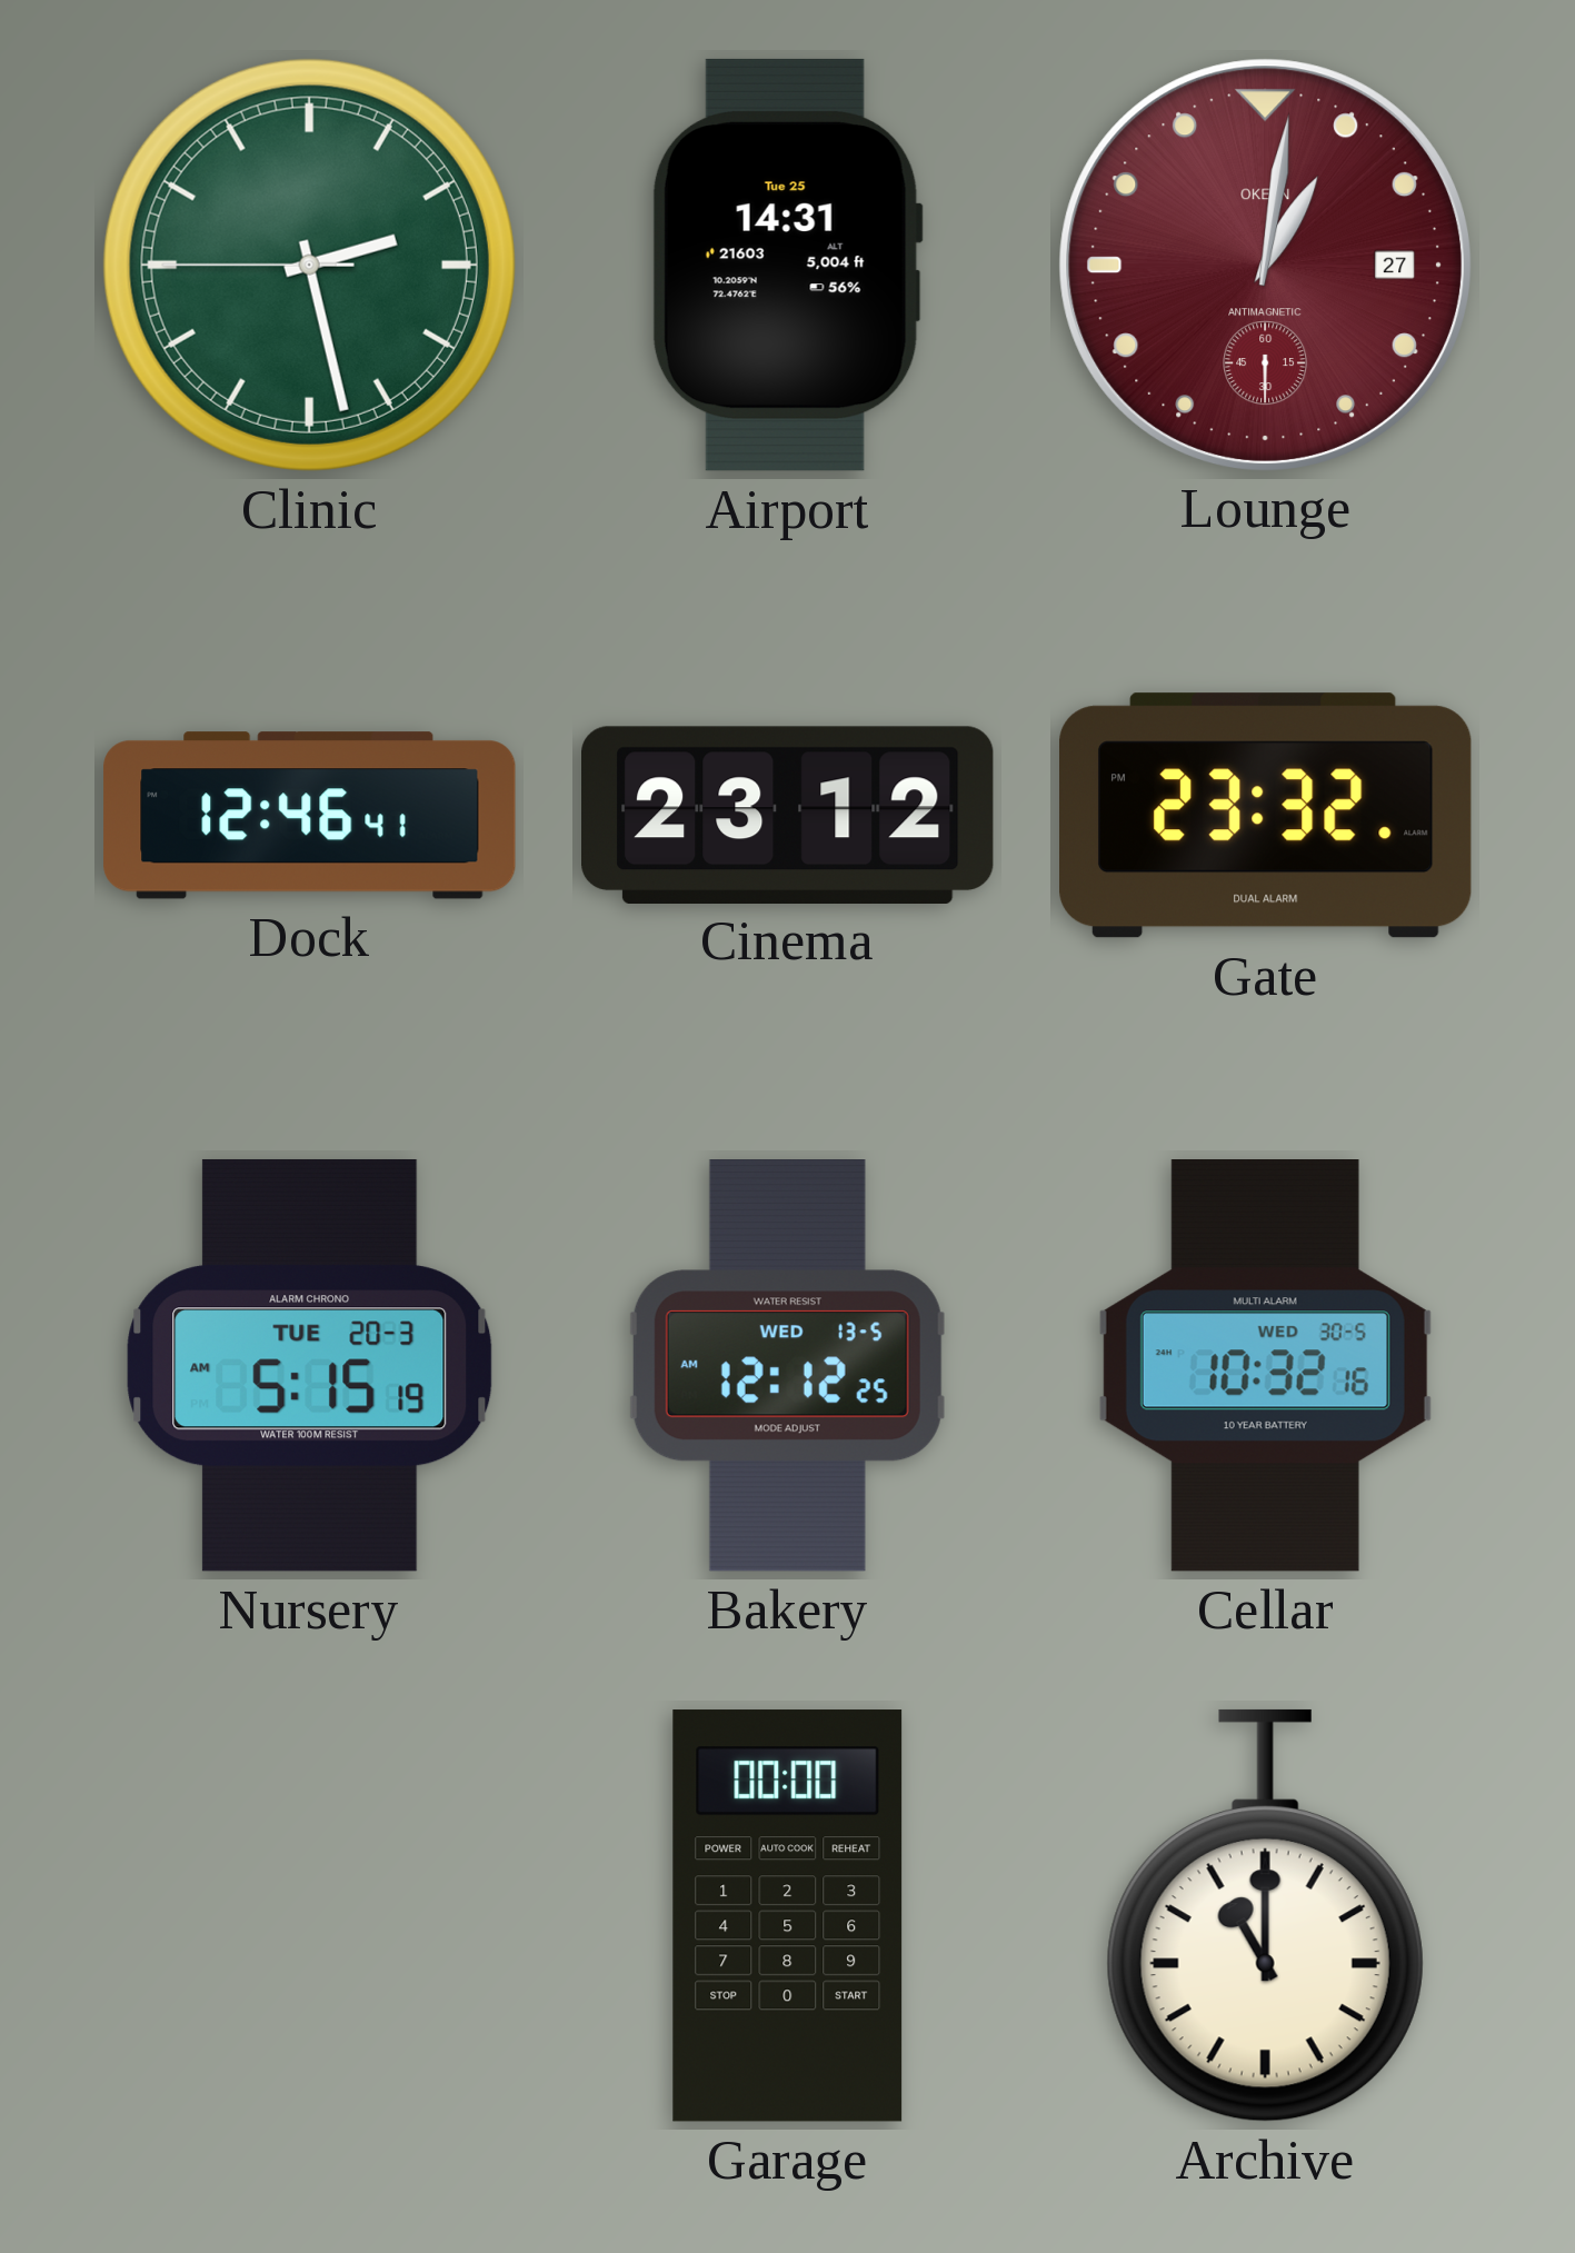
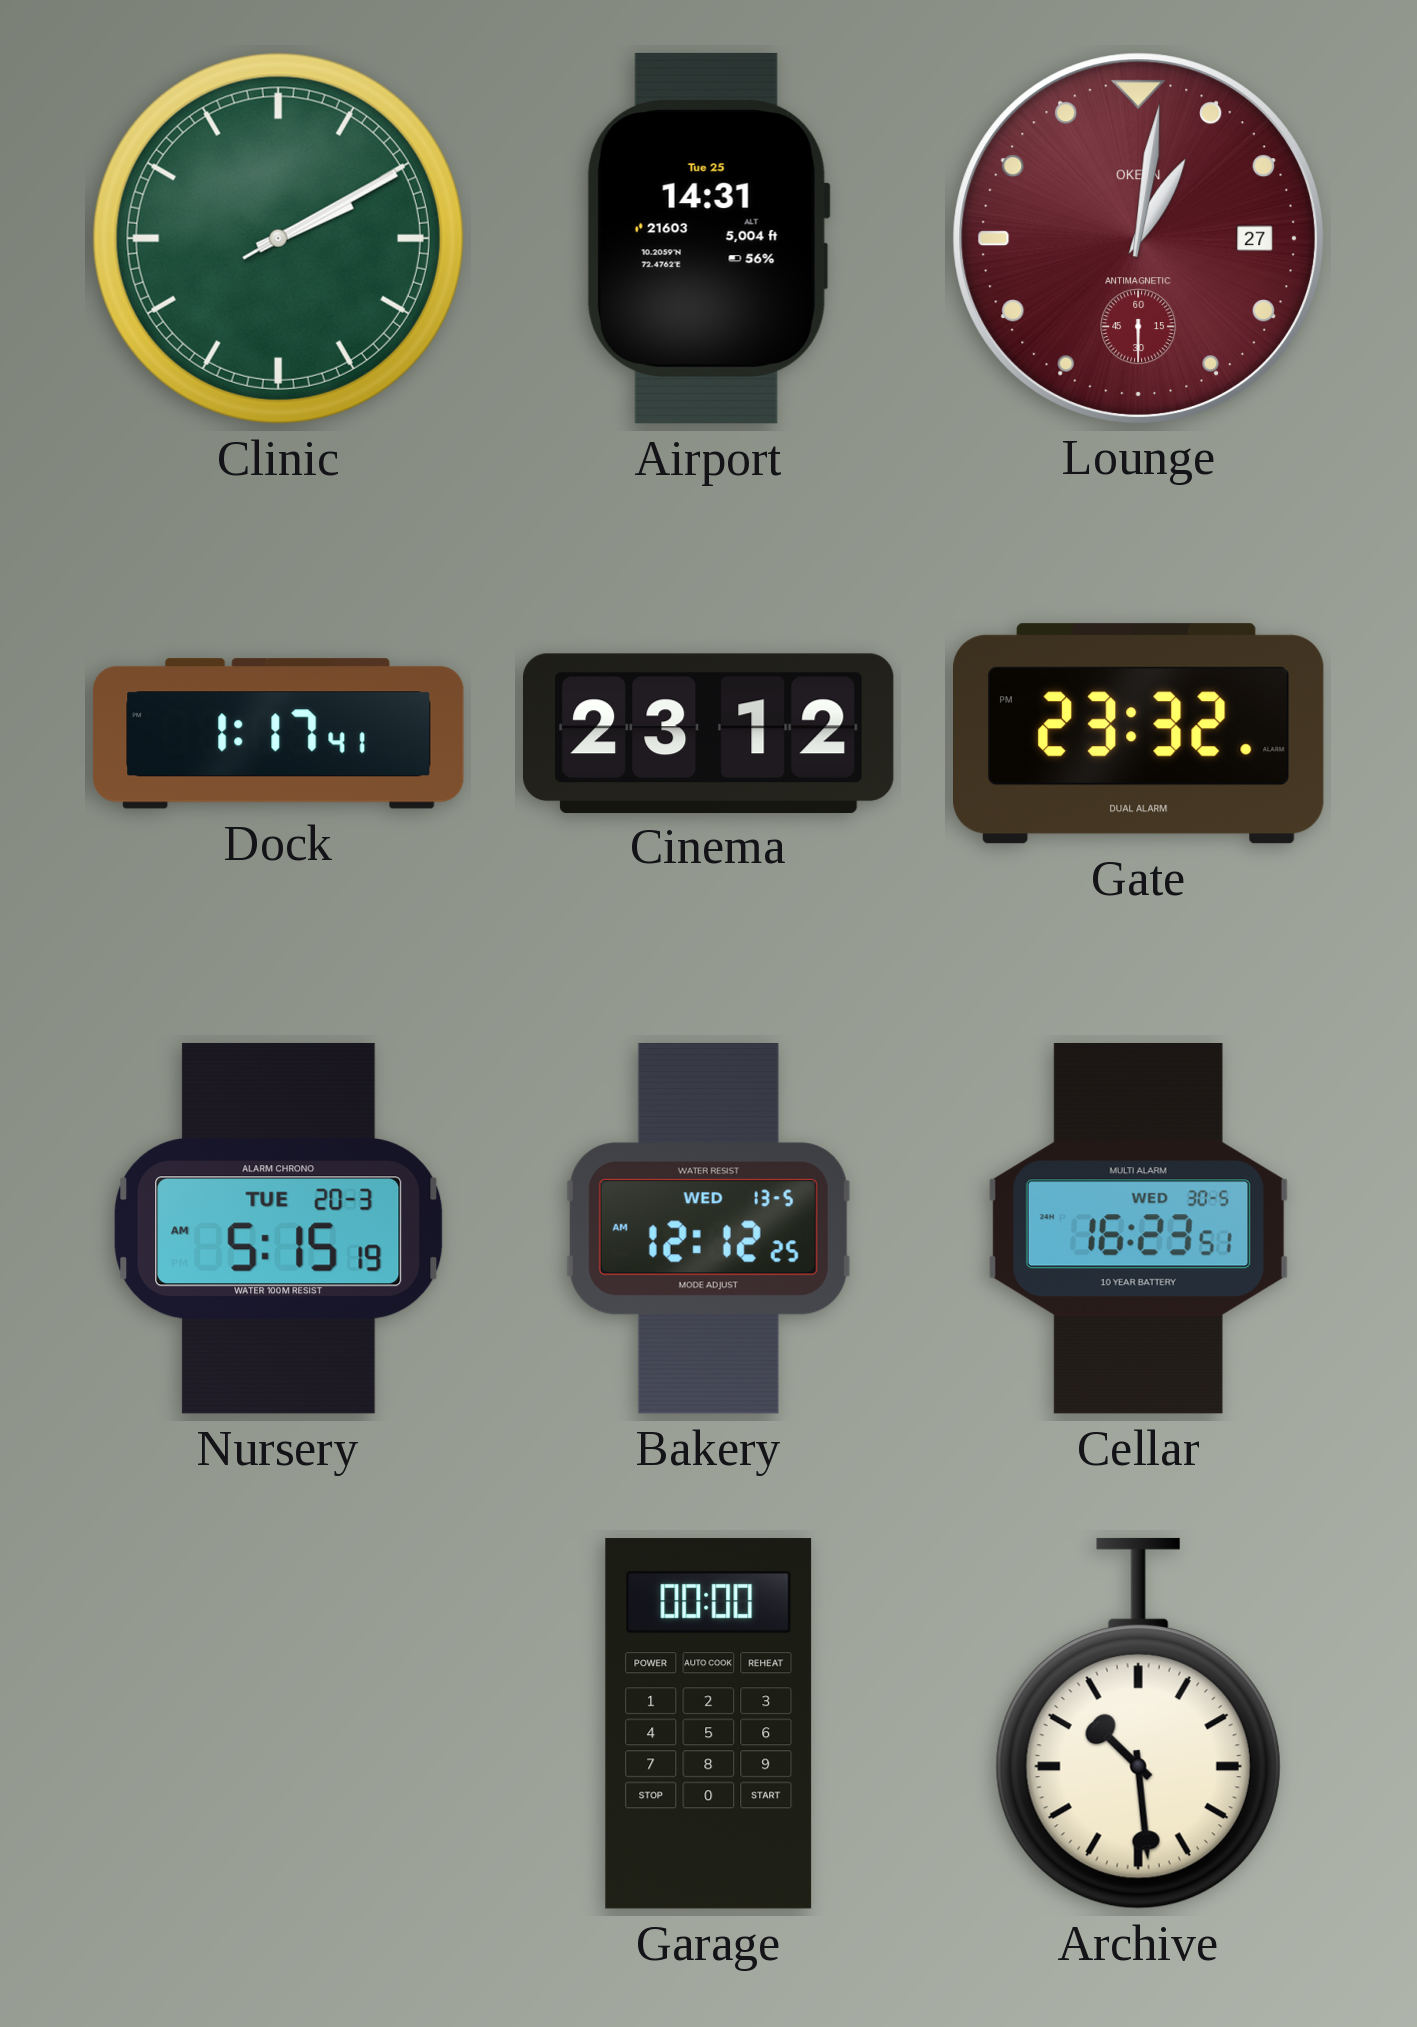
Clinic: 2:27 -> 2:10 (278, 238)
Dock: 12:46 -> 1:17 (279, 734)
Cellar: 10:32 -> 16:23 (1138, 1229)
Archive: 11:00 -> 10:29 (1138, 1723)
